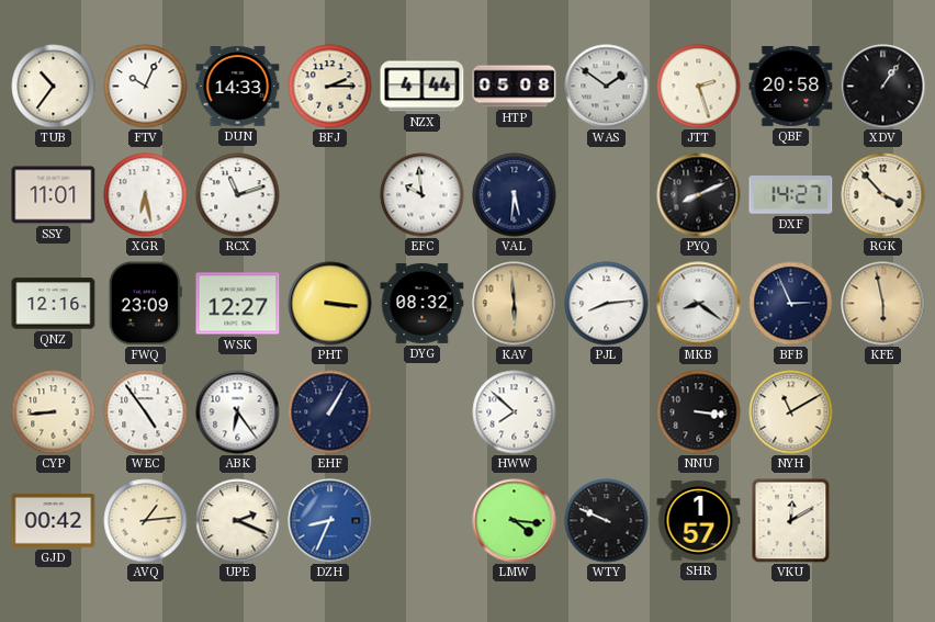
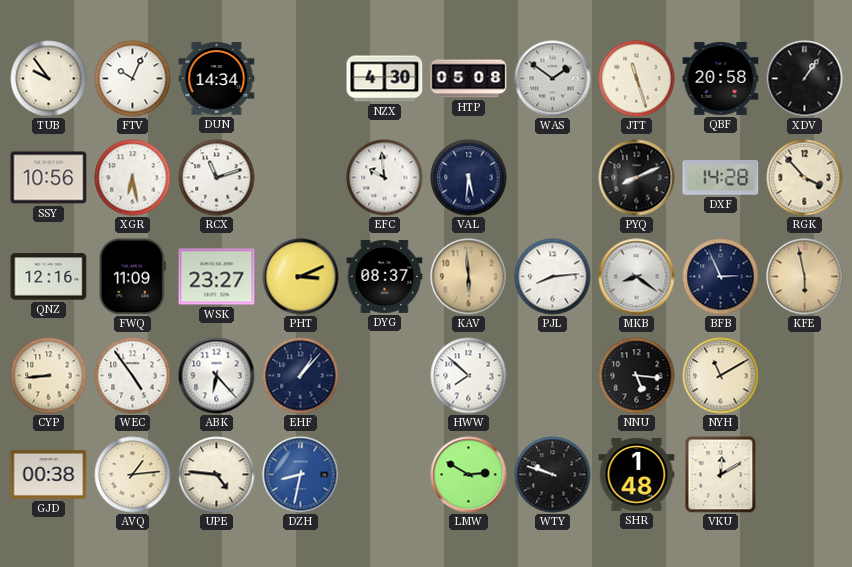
TUB: 10:36 -> 9:54 (49, 79)
DUN: 14:33 -> 14:34 (217, 79)
BFJ: 2:15 -> none (330, 87)
NZX: 4:44 -> 4:30 (385, 79)
JTT: 2:27 -> 11:27 (637, 79)
SSY: 11:01 -> 10:56 (49, 178)
DXF: 14:27 -> 14:28 (721, 178)
FWQ: 23:09 -> 11:09 (132, 277)
WSK: 12:27 -> 23:27 (217, 277)
PHT: 3:16 -> 3:11 (301, 277)
DYG: 08:32 -> 08:37 (385, 276)
ABK: 6:24 -> 6:23 (217, 376)
EHF: 1:05 -> 1:07 (301, 376)
NNU: 3:16 -> 5:16 (637, 376)
GJD: 00:42 -> 00:38 (49, 474)
UPE: 2:19 -> 4:46 (217, 475)
DZH: 8:34 -> 8:32 (301, 475)
LMW: 4:16 -> 2:50 (469, 475)
WTY: 9:49 -> 9:48 (553, 475)
SHR: 1:57 -> 1:48 (637, 475)
